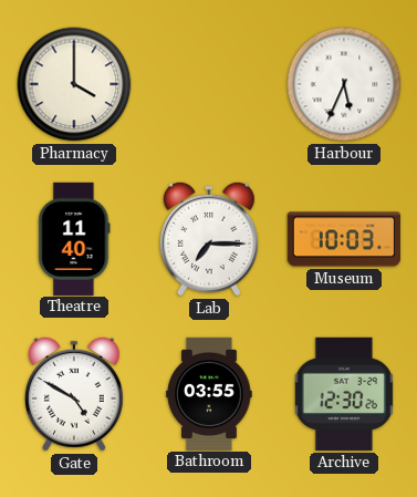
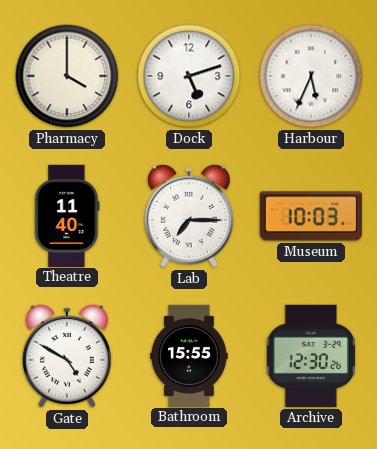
Dock: none -> 5:12 (189, 76)
Bathroom: 03:55 -> 15:55 (189, 355)
